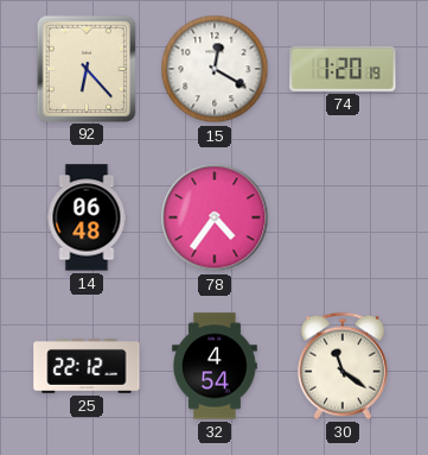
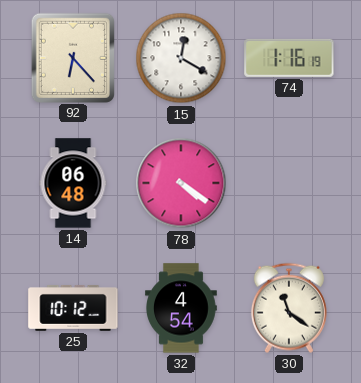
74: 1:20 -> 1:16 (289, 58)
78: 4:36 -> 4:21 (181, 183)
25: 22:12 -> 10:12 (73, 308)
